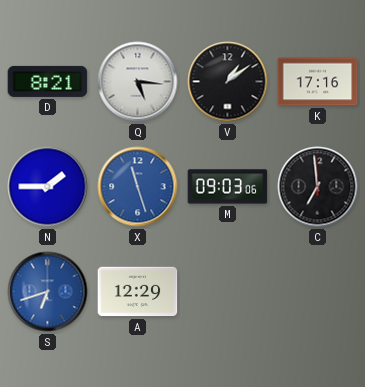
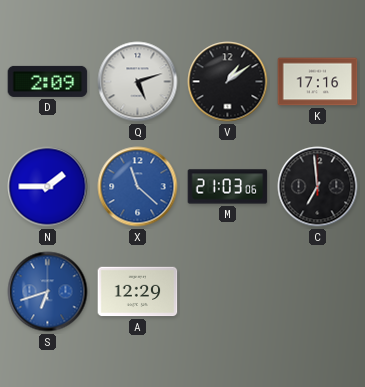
D: 8:21 -> 2:09 (48, 81)
Q: 5:16 -> 5:12 (138, 82)
X: 11:27 -> 11:22 (138, 187)
M: 09:03 -> 21:03 (228, 187)
